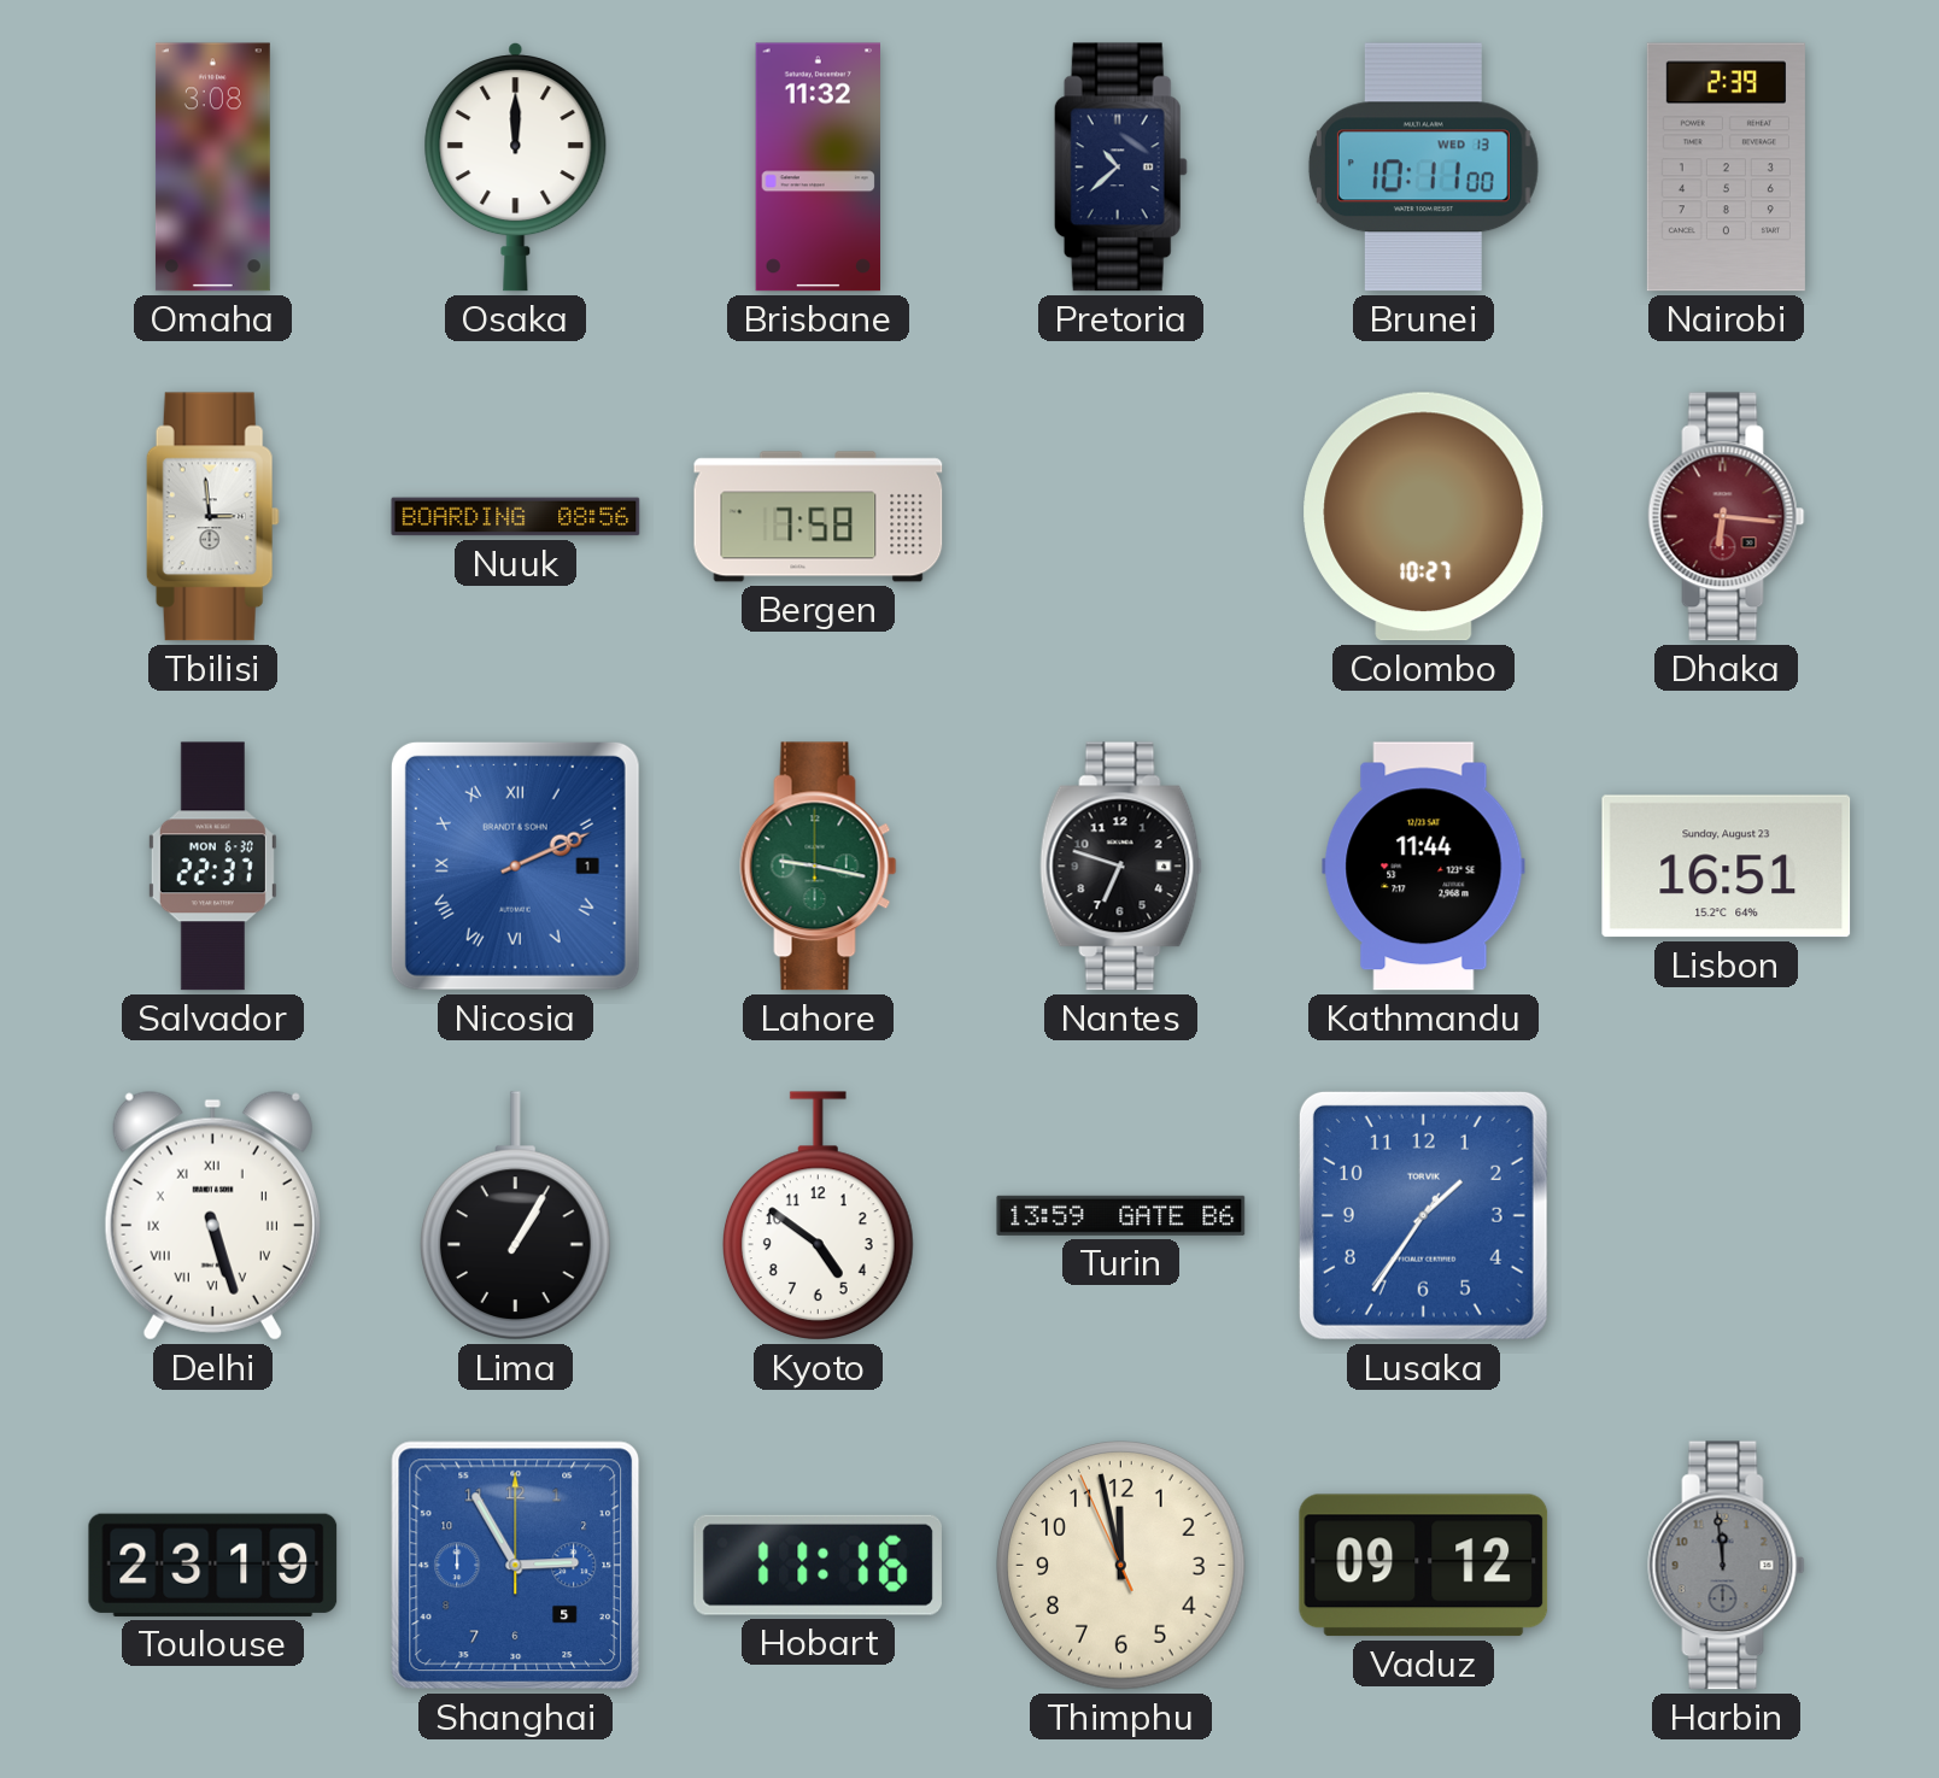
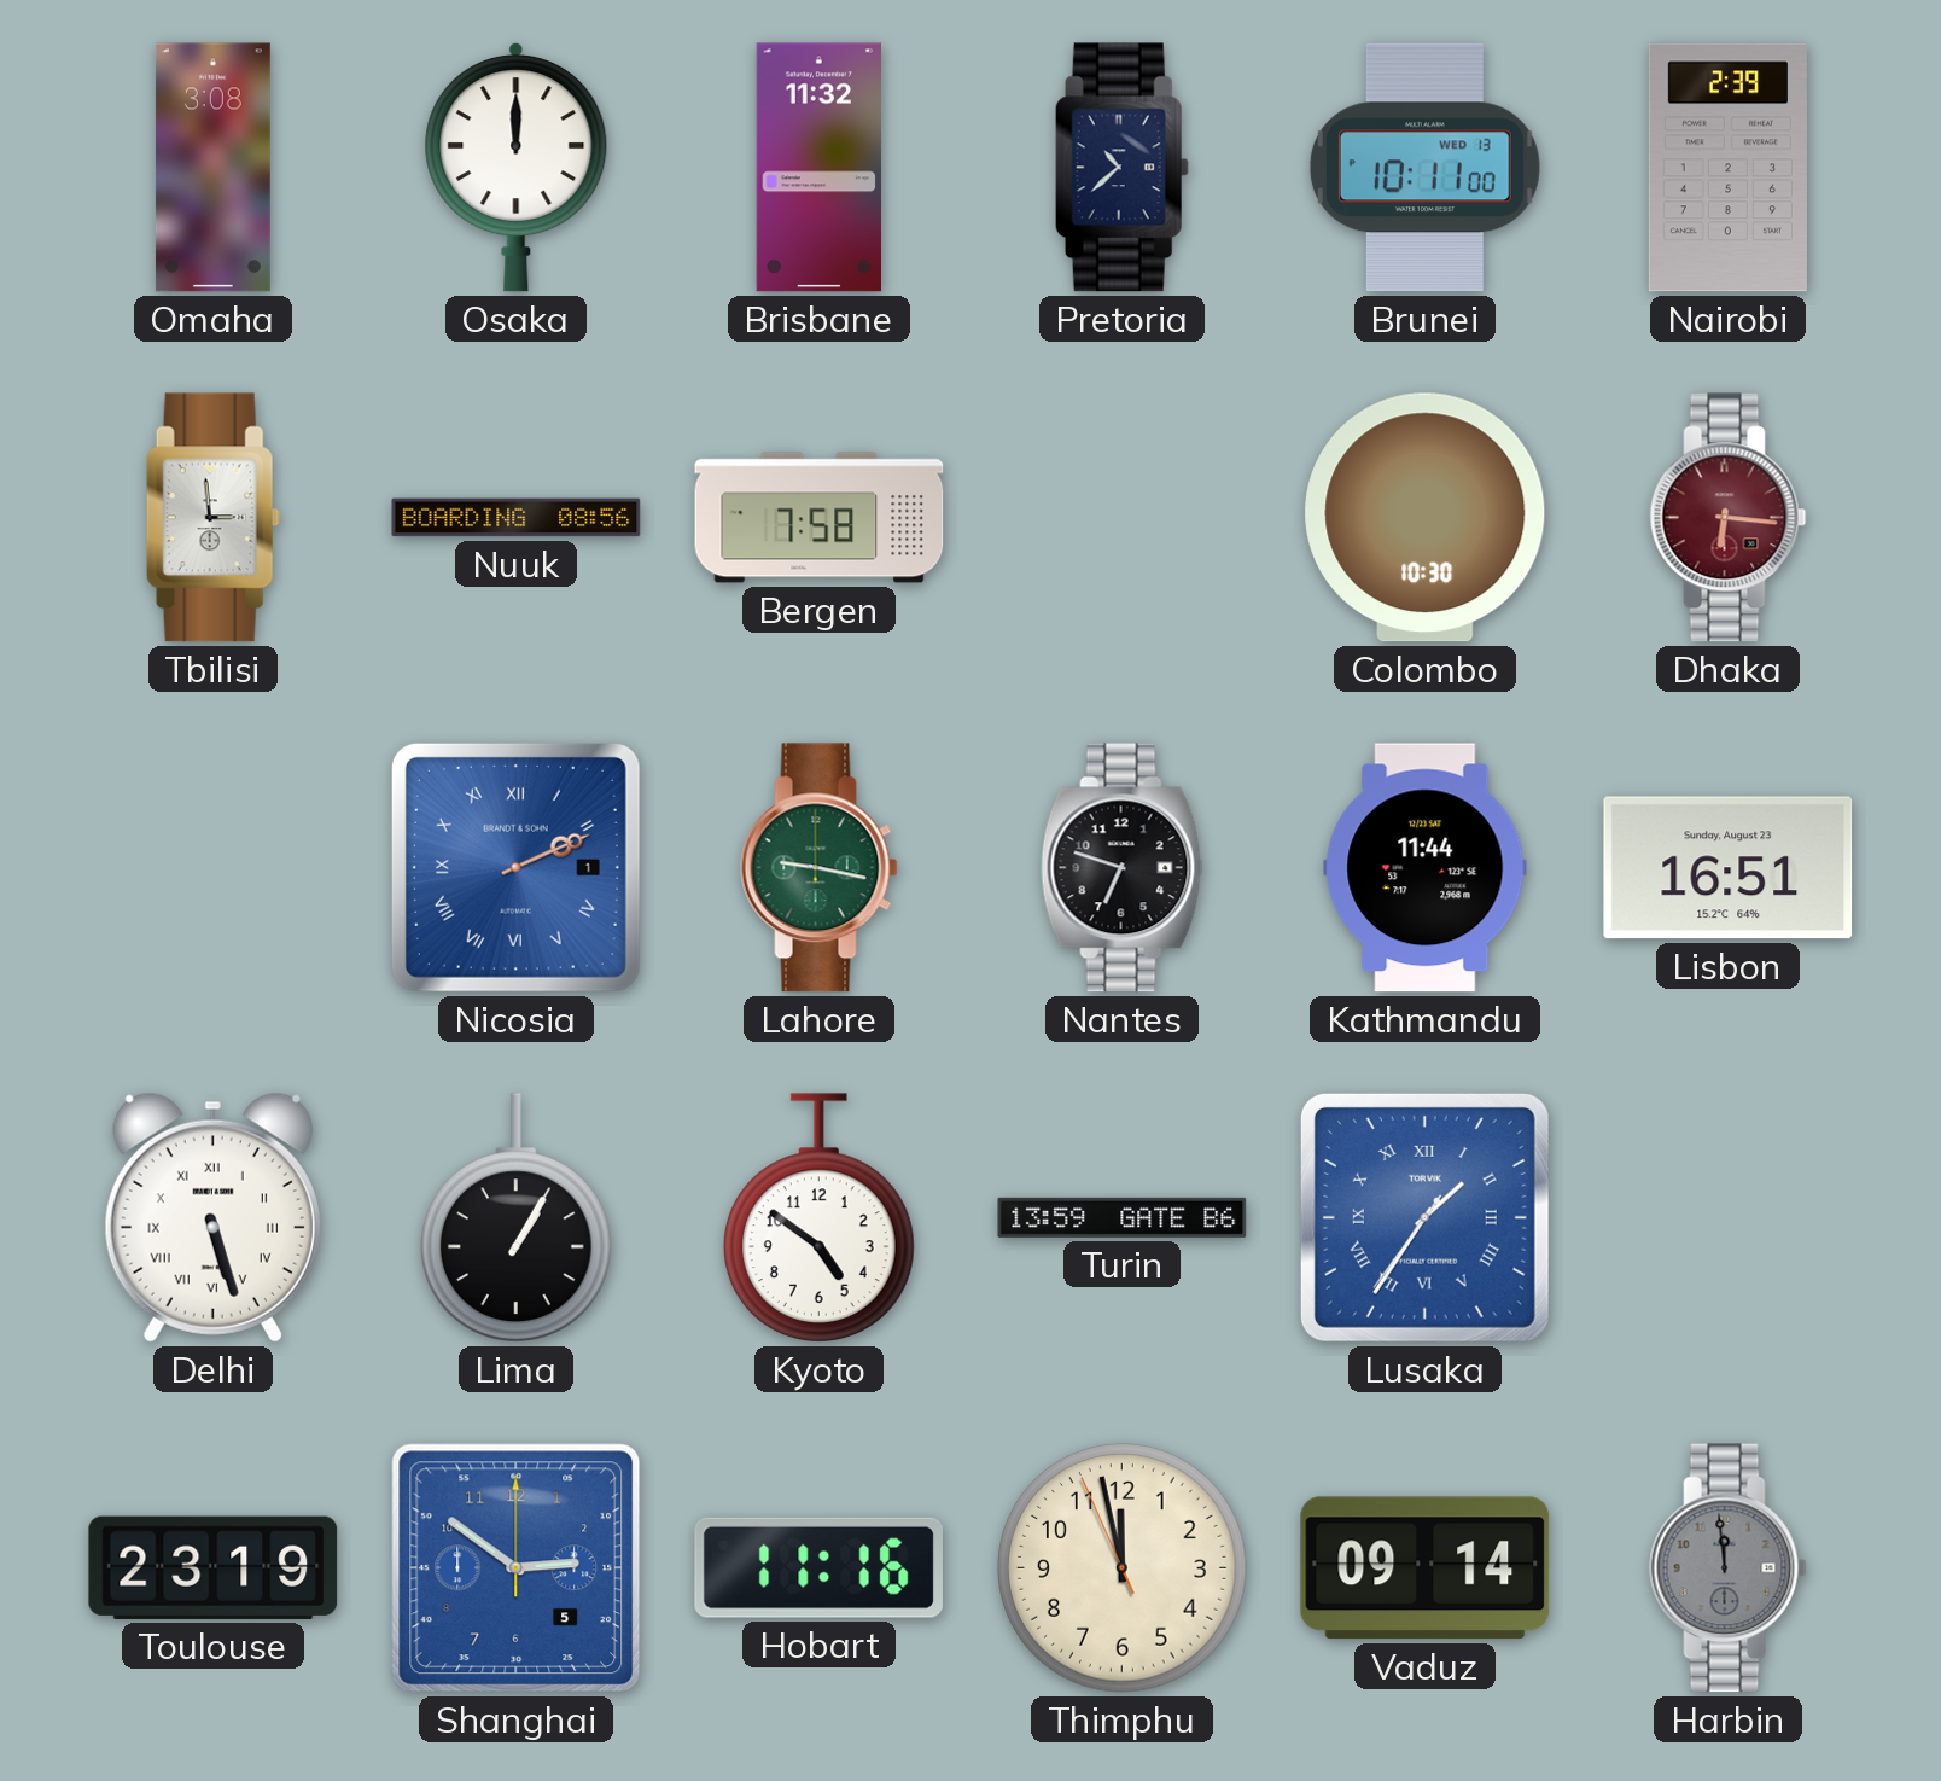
Colombo: 10:27 -> 10:30 (1426, 518)
Salvador: 22:37 -> none (212, 867)
Lusaka numerals: Arabic -> Roman (1424, 1217)
Shanghai: 2:55 -> 2:51 (517, 1568)
Vaduz: 09:12 -> 09:14 (1426, 1568)
